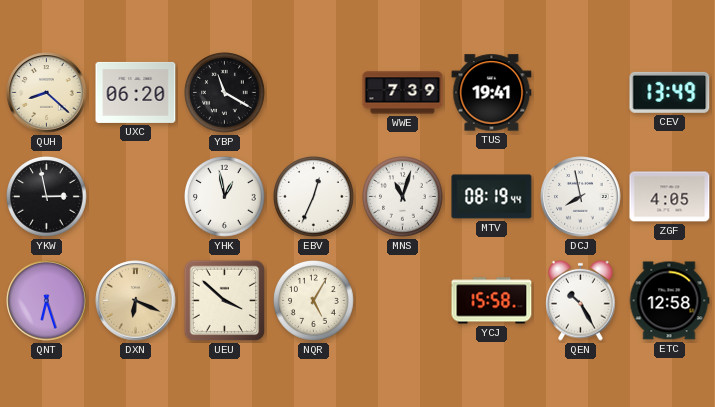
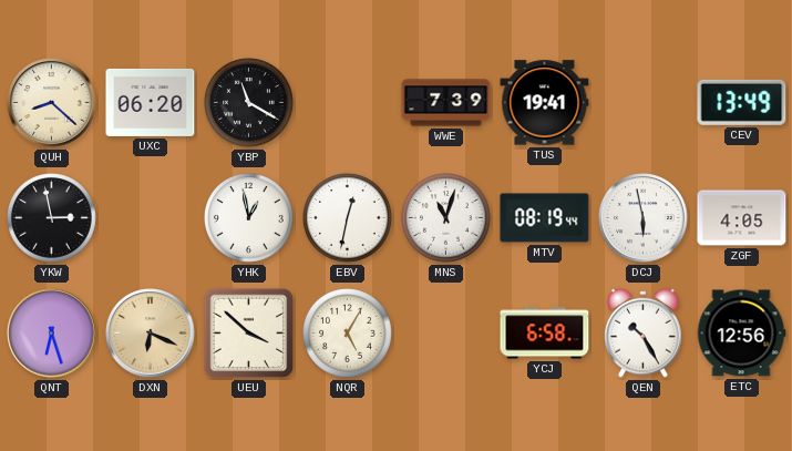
EBV: 12:34 -> 12:32 (348, 218)
DCJ: 7:58 -> 5:58 (644, 218)
YCJ: 15:58 -> 6:58 (545, 334)
ETC: 12:58 -> 12:56 (741, 334)
